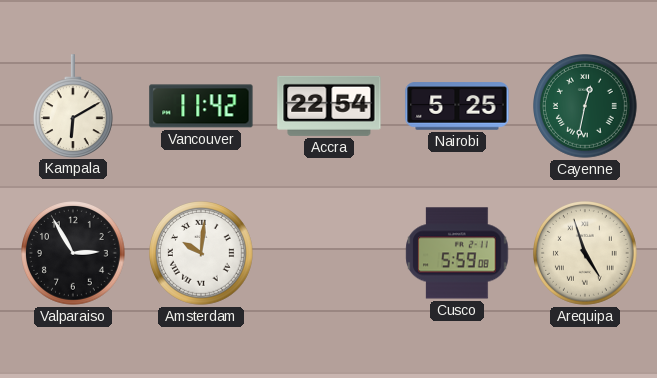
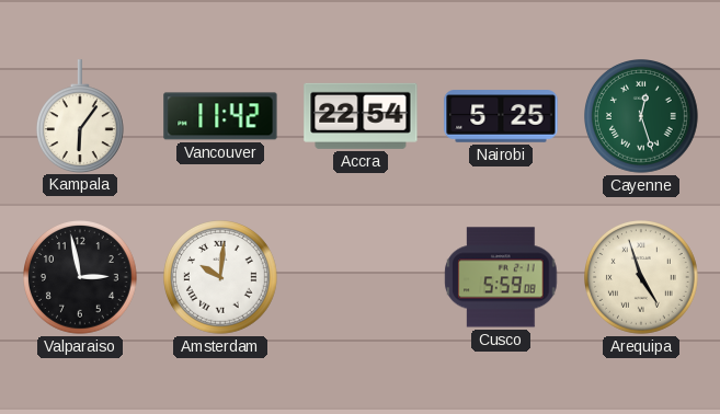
Kampala: 6:10 -> 6:06 (80, 116)
Cayenne: 12:32 -> 12:27 (642, 117)
Valparaiso: 2:55 -> 2:58 (81, 278)
